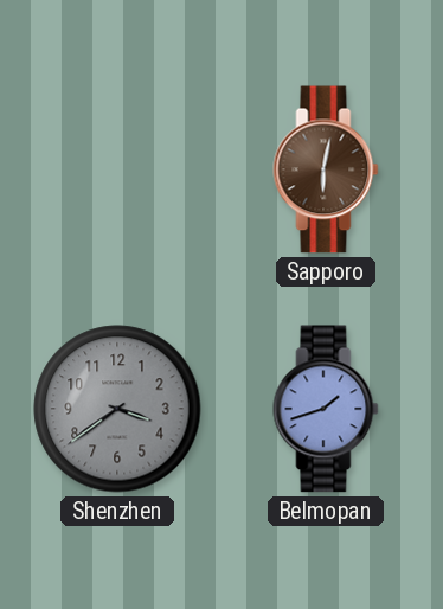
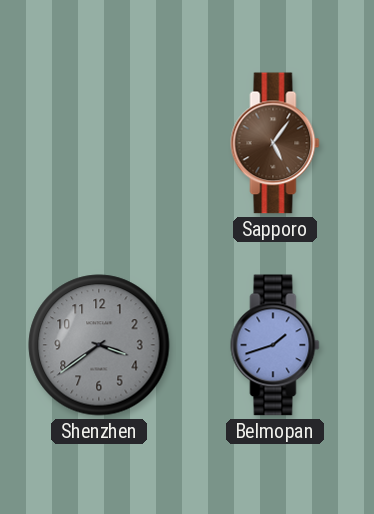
Sapporo: 6:02 -> 5:06 (275, 143)
